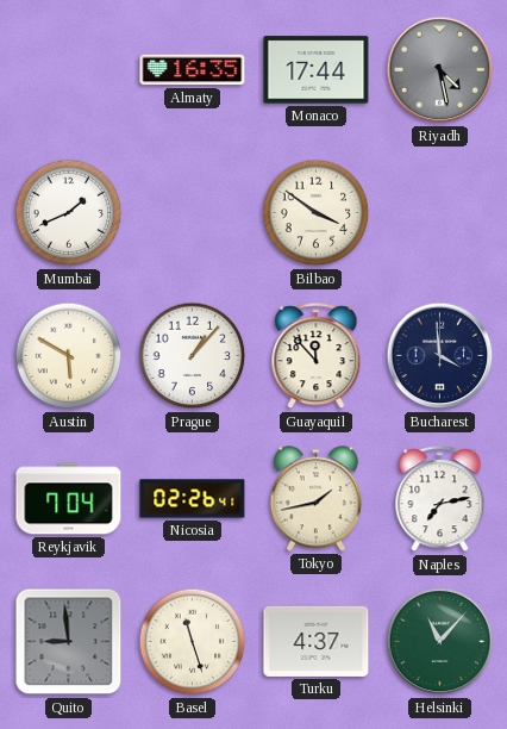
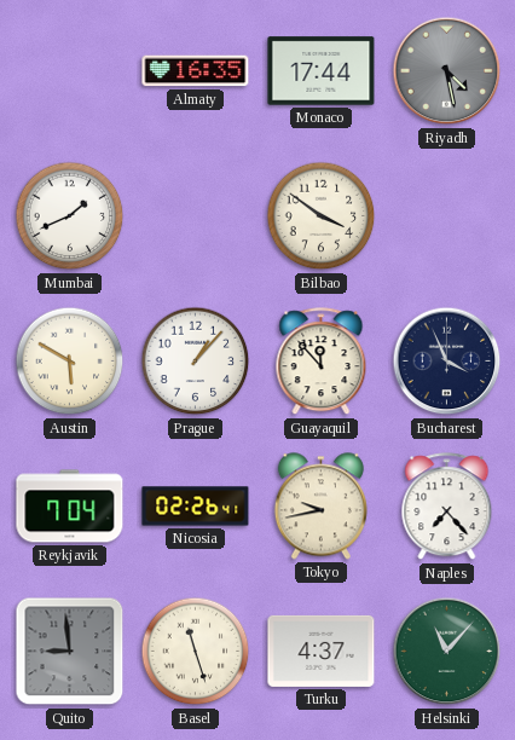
Bucharest: 3:59 -> 3:56 (447, 362)
Tokyo: 1:43 -> 9:43 (320, 507)
Naples: 7:13 -> 7:23 (447, 507)
